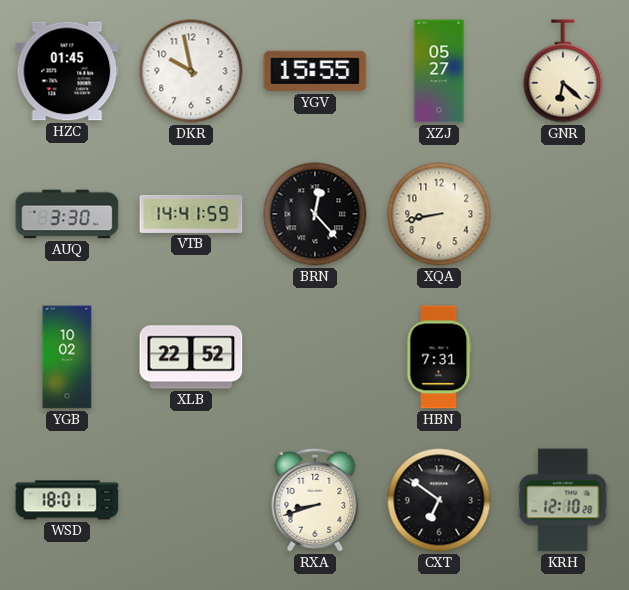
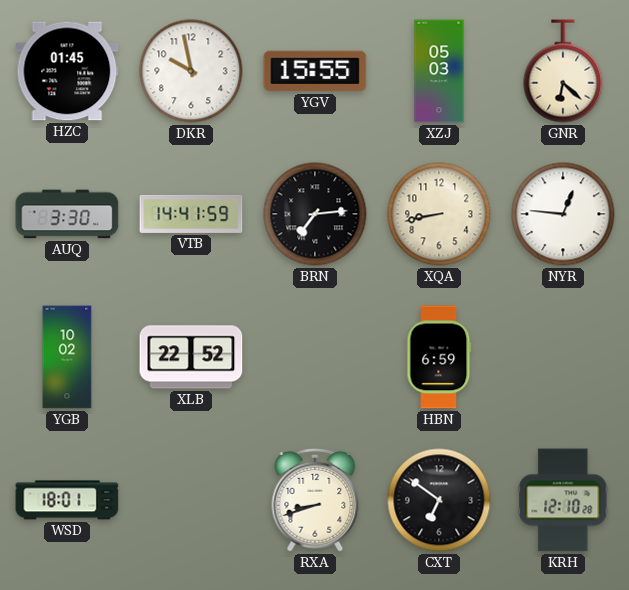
XZJ: 05:27 -> 05:03 (439, 71)
BRN: 12:23 -> 7:14 (315, 214)
NYR: none -> 12:46 (563, 214)
HBN: 7:31 -> 6:59 (439, 357)
